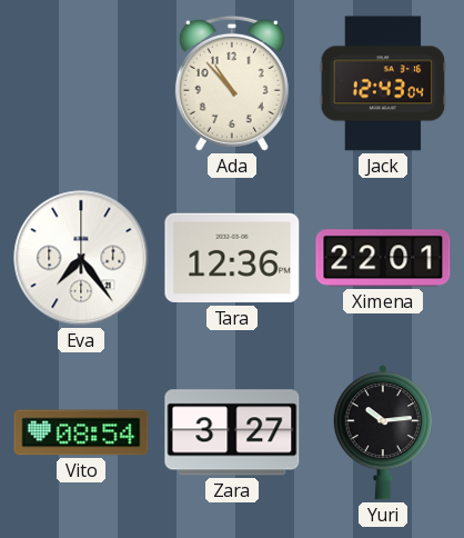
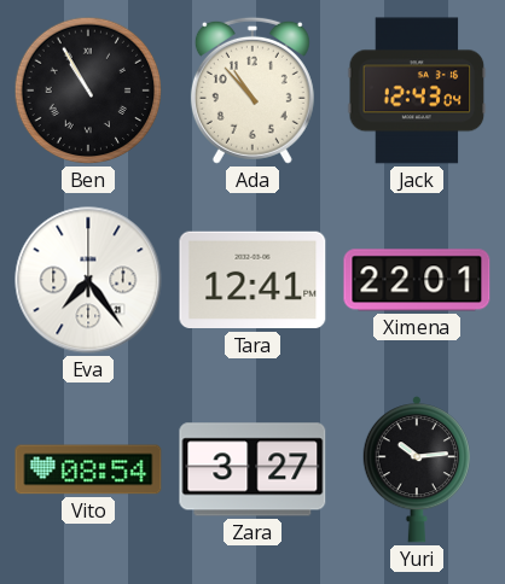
Ben: none -> 10:55 (88, 90)
Tara: 12:36 -> 12:41 (252, 280)
